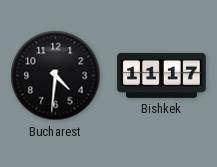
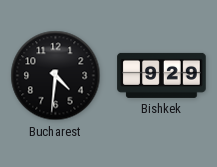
Bishkek: 11:17 -> 9:29 (162, 75)
